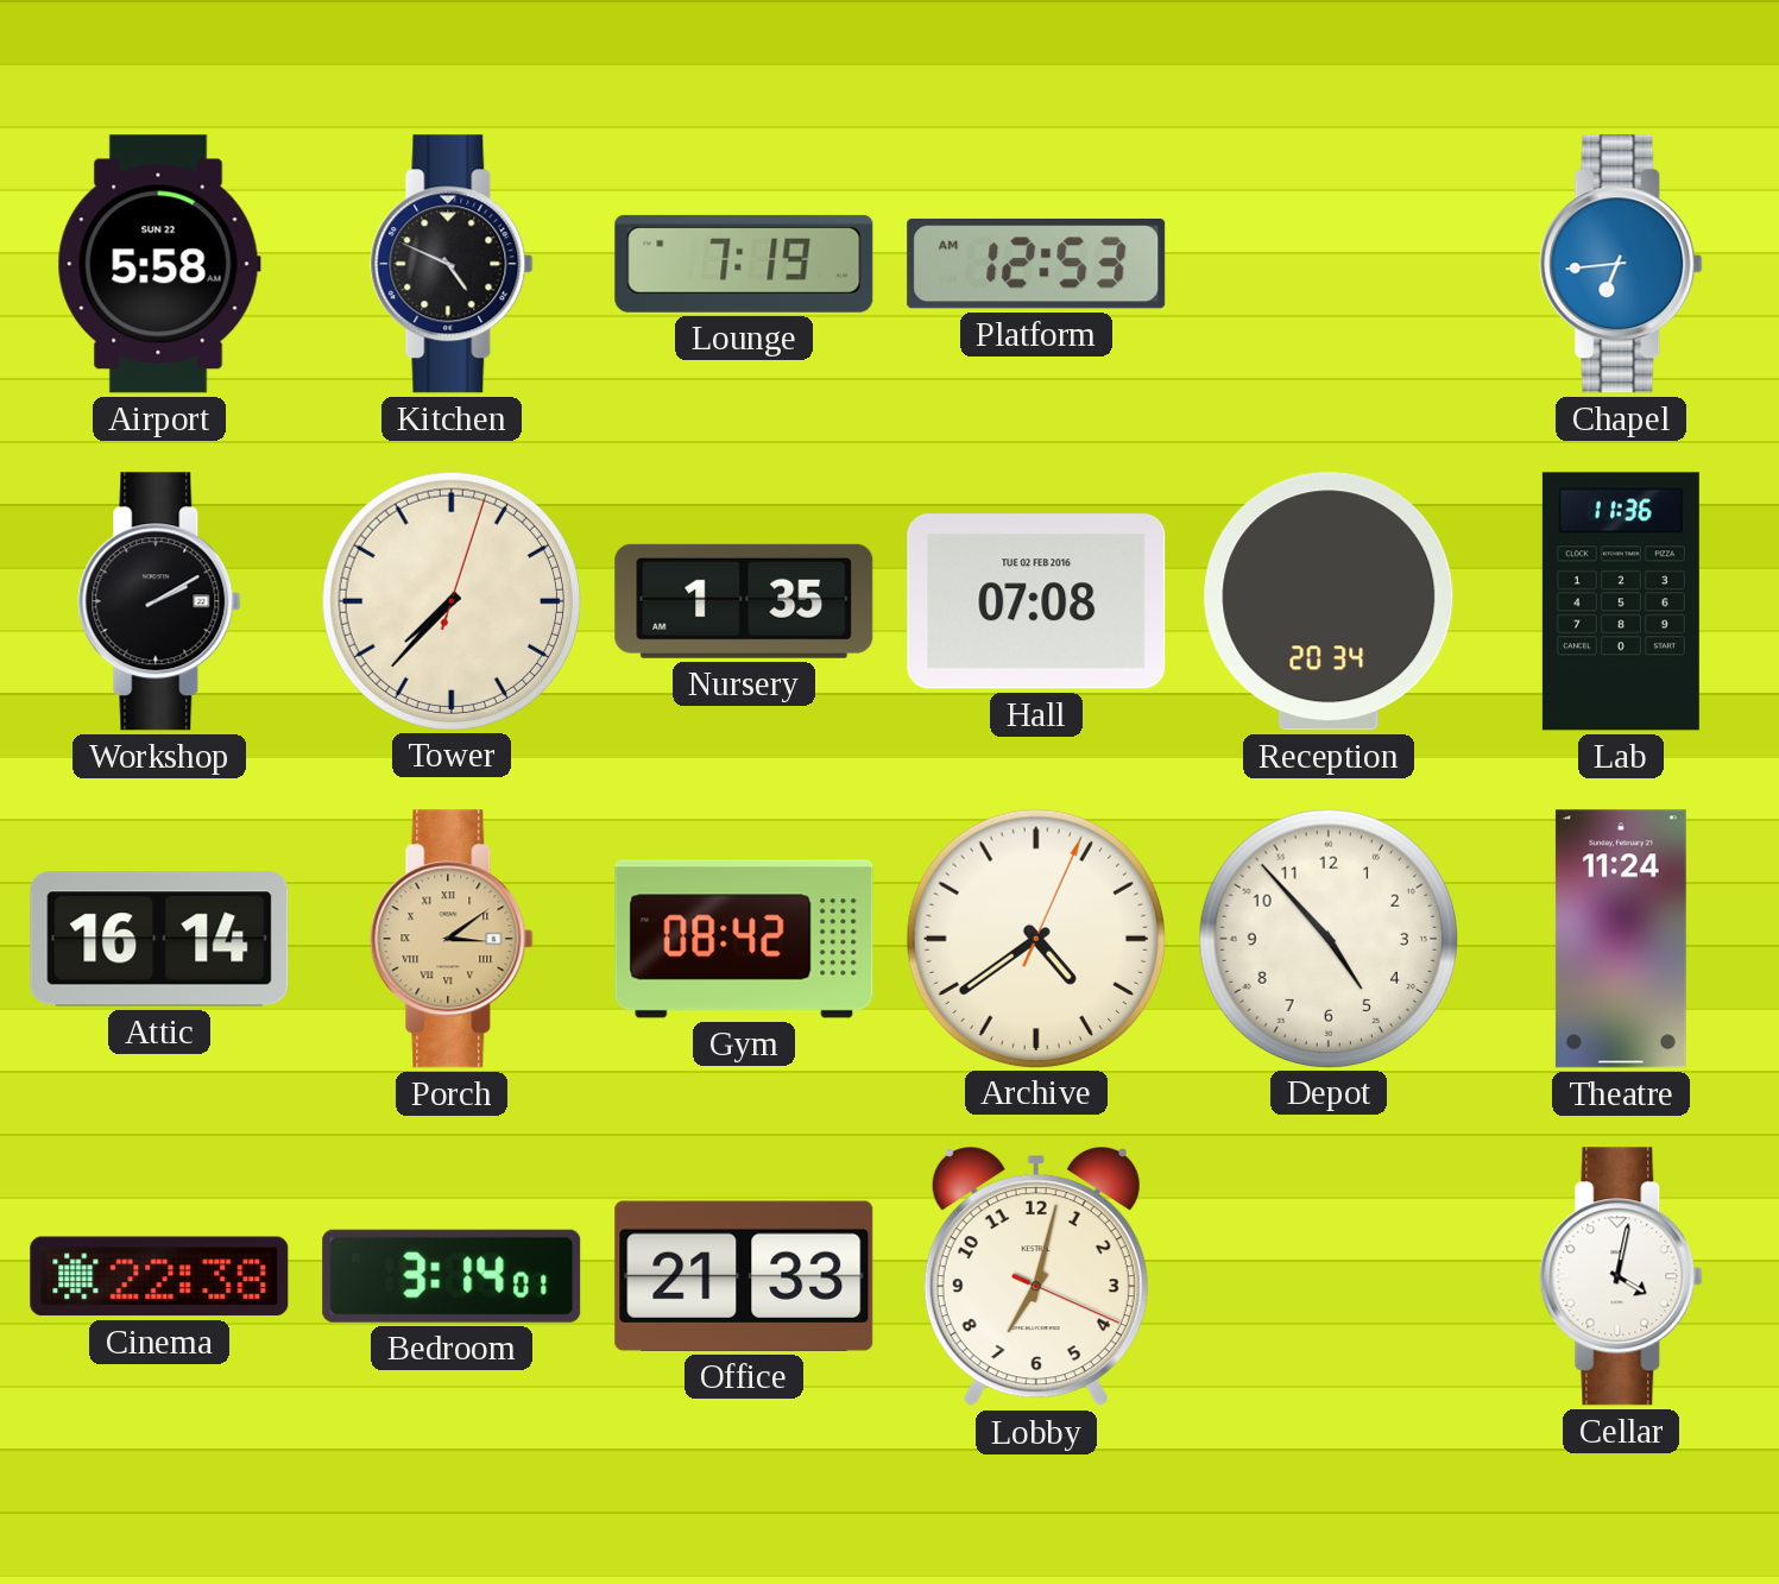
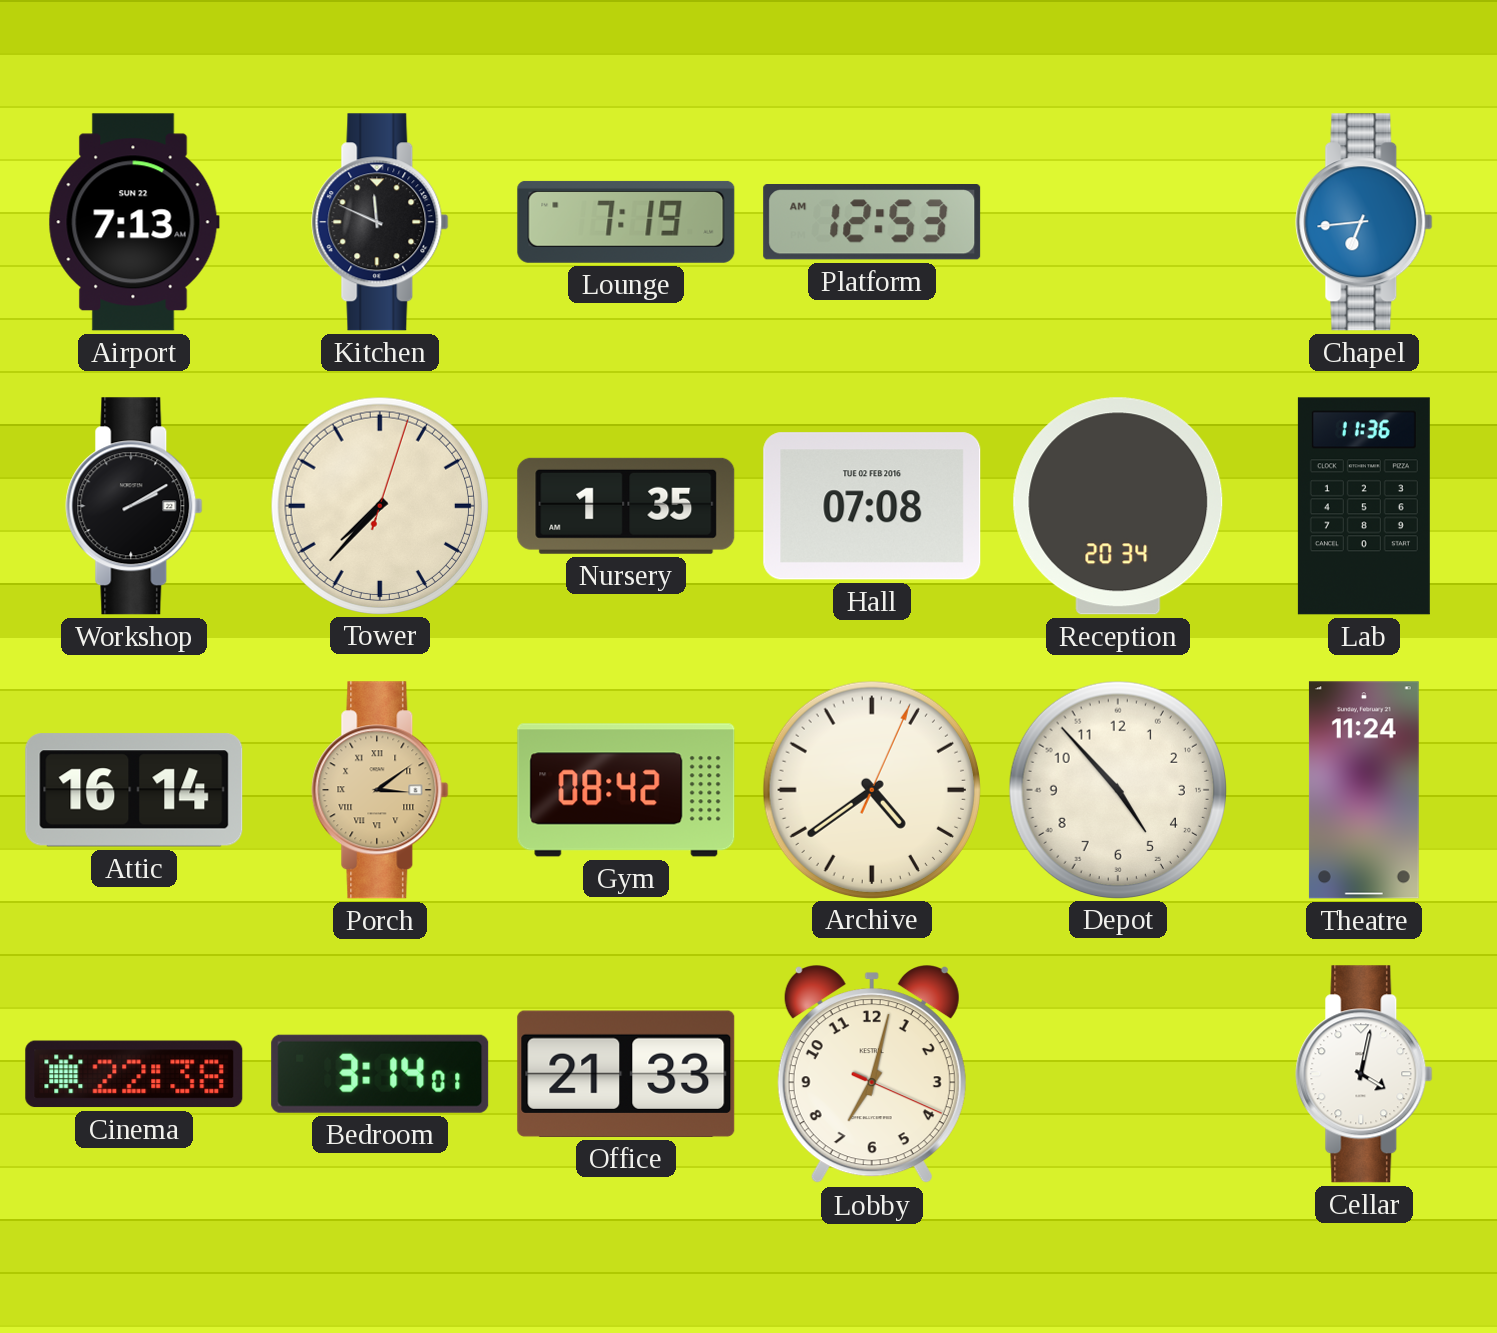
Airport: 5:58 -> 7:13 (134, 222)
Kitchen: 4:49 -> 11:49 (380, 222)
